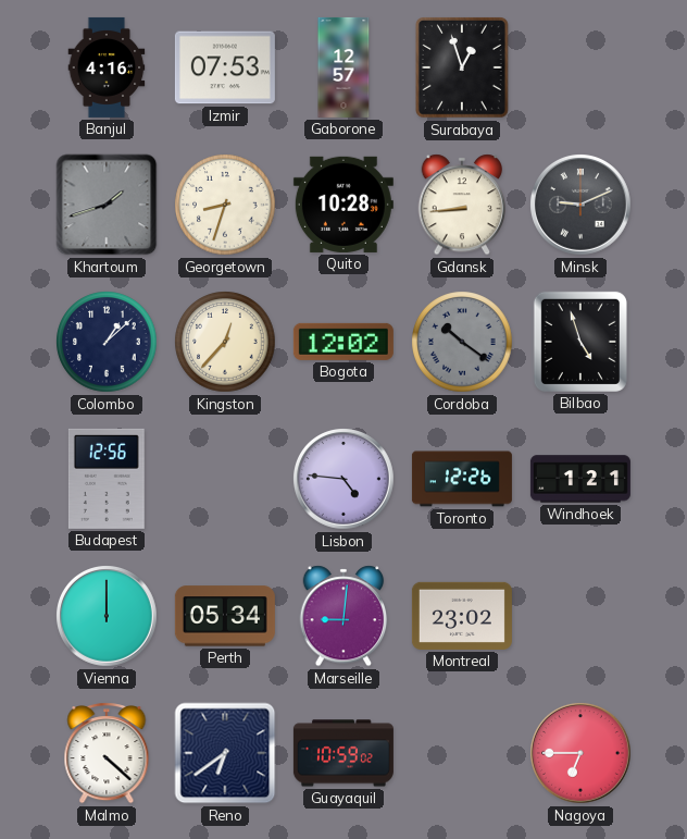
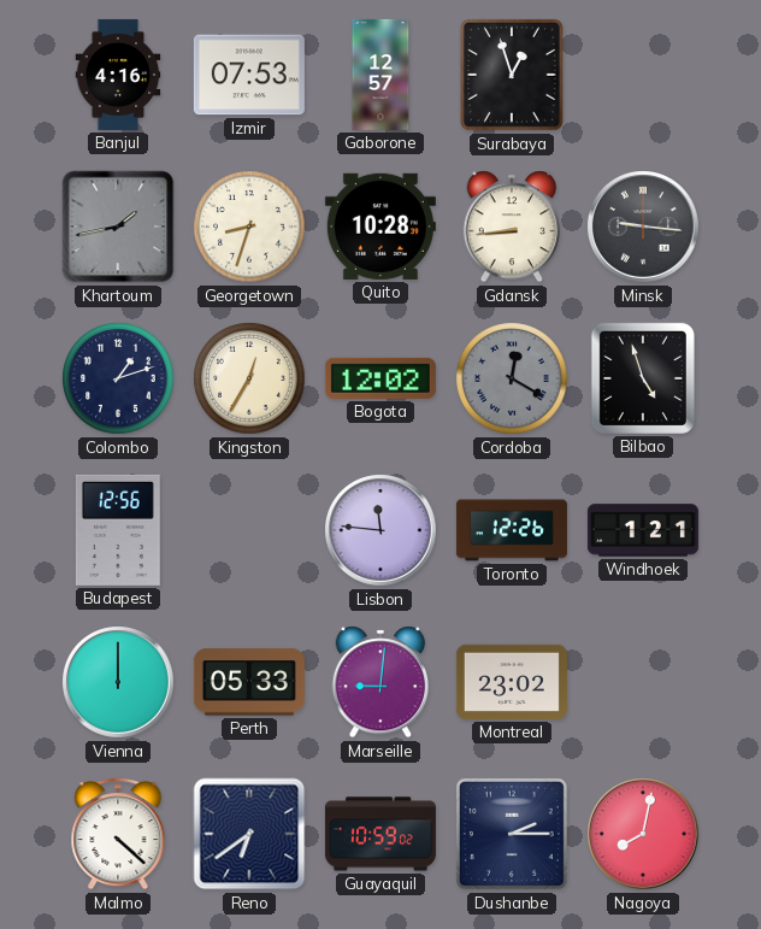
Khartoum: 1:42 -> 1:43 (118, 227)
Minsk: 9:11 -> 9:16 (644, 228)
Colombo: 1:08 -> 1:12 (118, 378)
Kingston: 12:37 -> 12:35 (249, 378)
Cordoba: 10:21 -> 12:20 (512, 378)
Lisbon: 4:46 -> 11:46 (382, 531)
Perth: 05:34 -> 05:33 (249, 682)
Dushanbe: none -> 2:15 (512, 834)
Nagoya: 6:45 -> 8:02 (644, 835)
